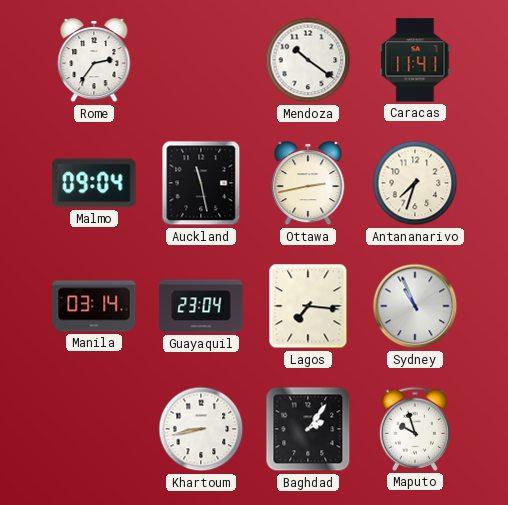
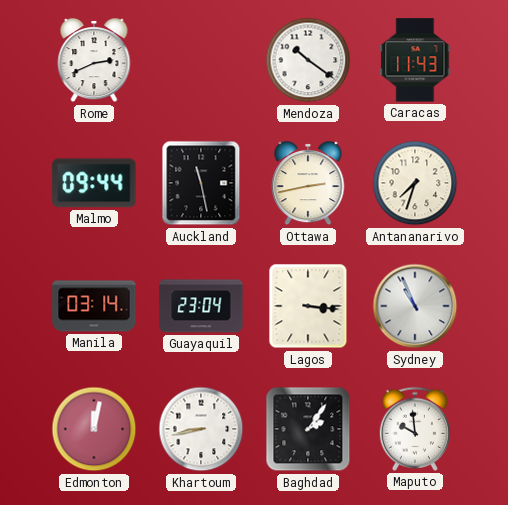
Rome: 2:36 -> 2:41 (94, 61)
Caracas: 11:41 -> 11:43 (415, 60)
Malmo: 09:04 -> 09:44 (94, 183)
Lagos: 7:16 -> 3:16 (308, 306)
Edmonton: none -> 12:02 (94, 429)
Maputo: 9:57 -> 9:59 (414, 429)
